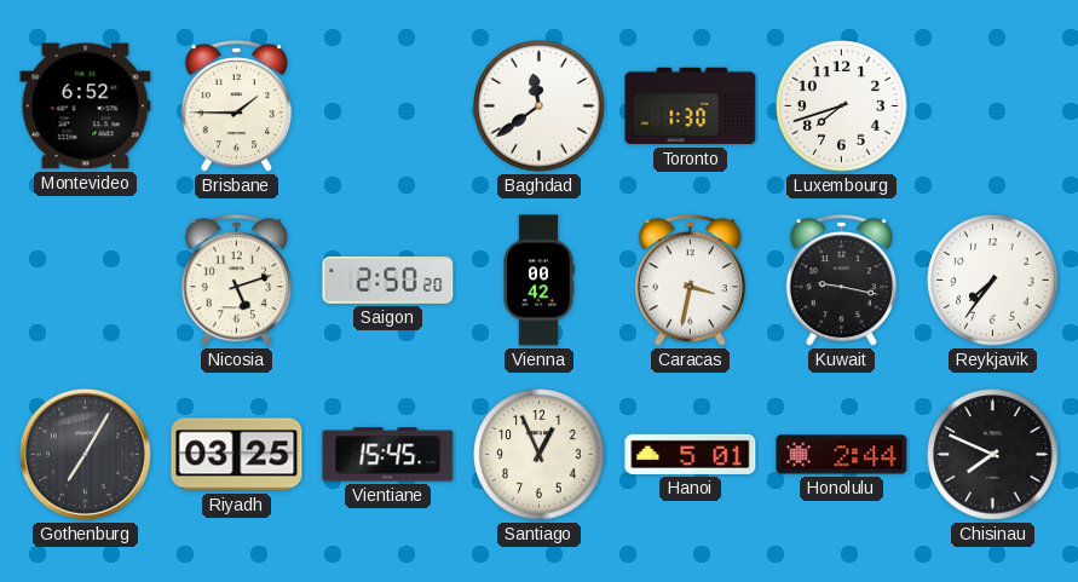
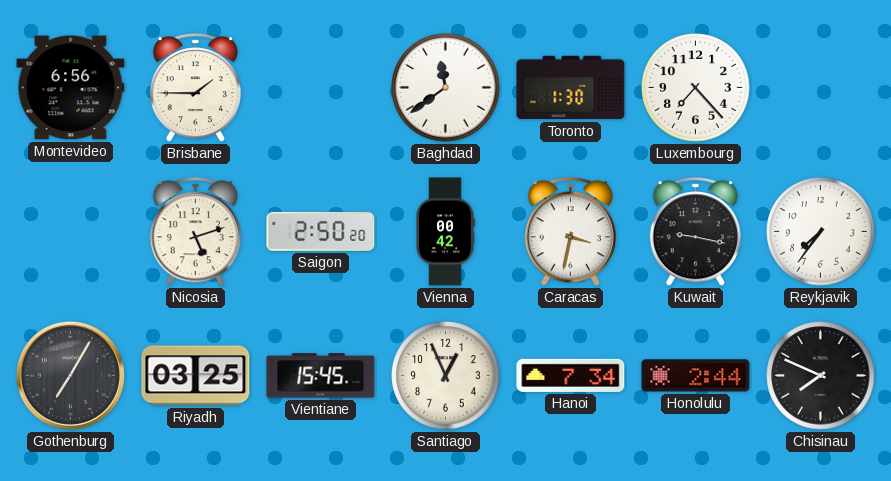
Montevideo: 6:52 -> 6:56 (71, 88)
Luxembourg: 7:42 -> 7:23 (696, 88)
Hanoi: 5:01 -> 7:34 (571, 375)
